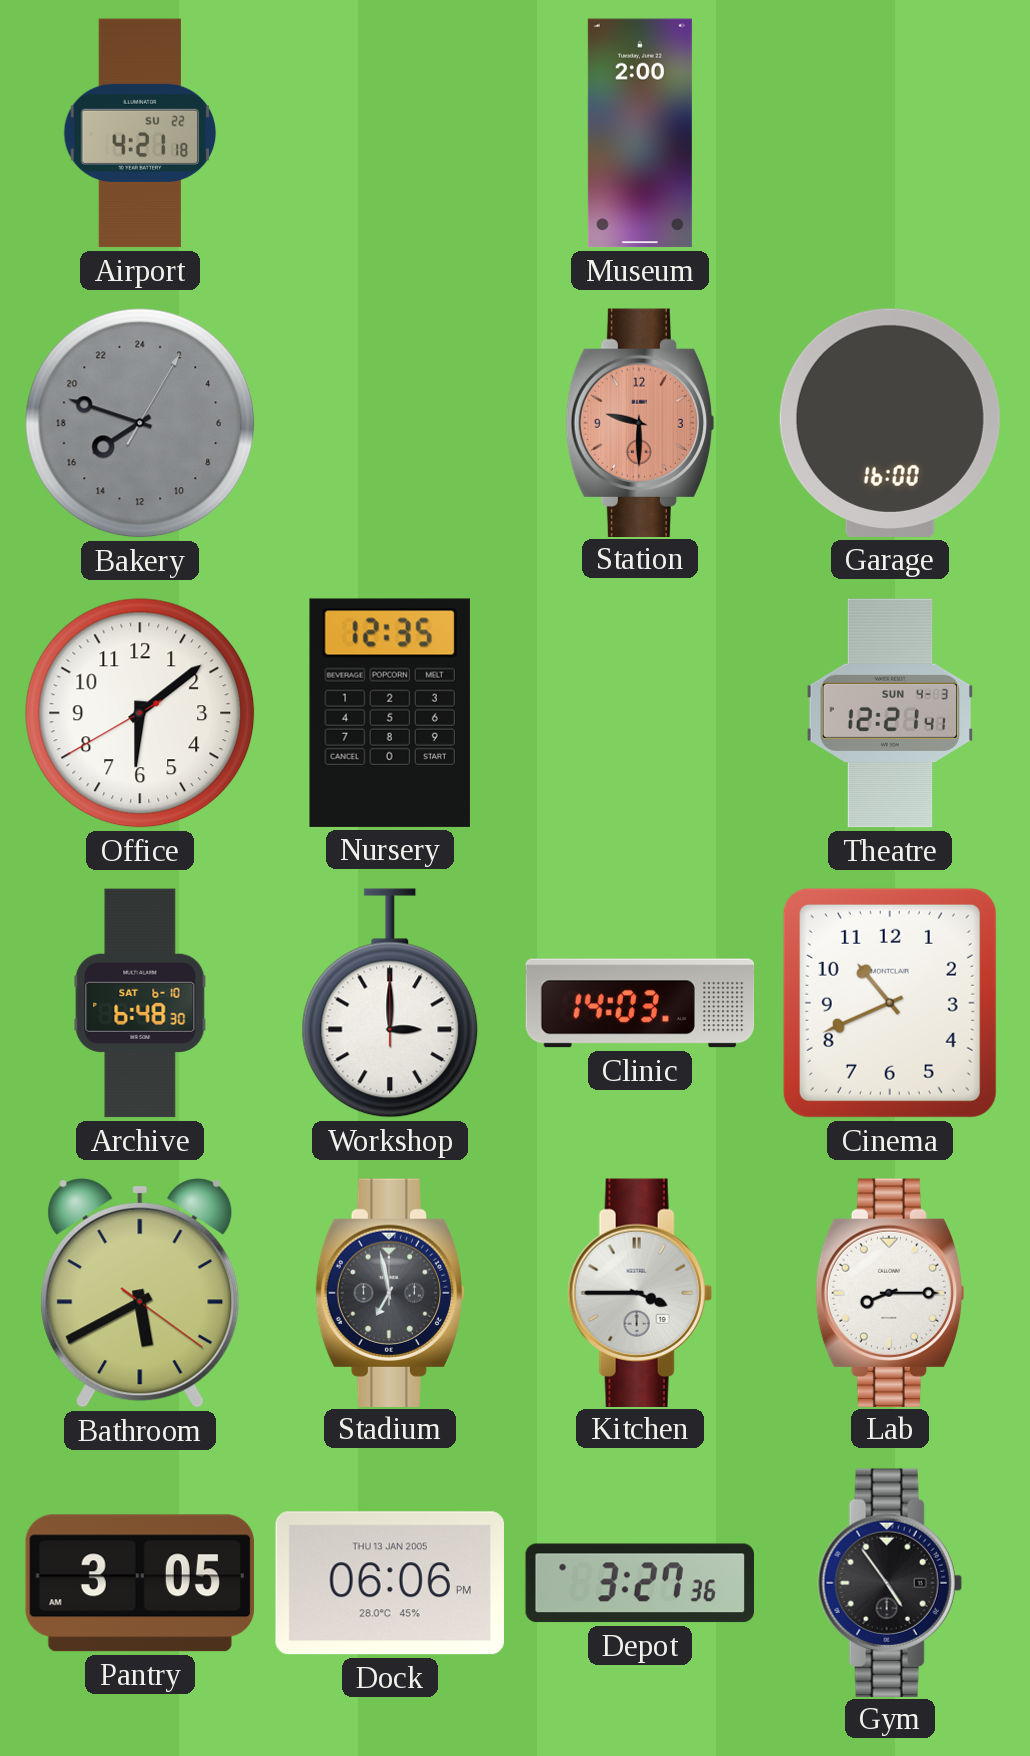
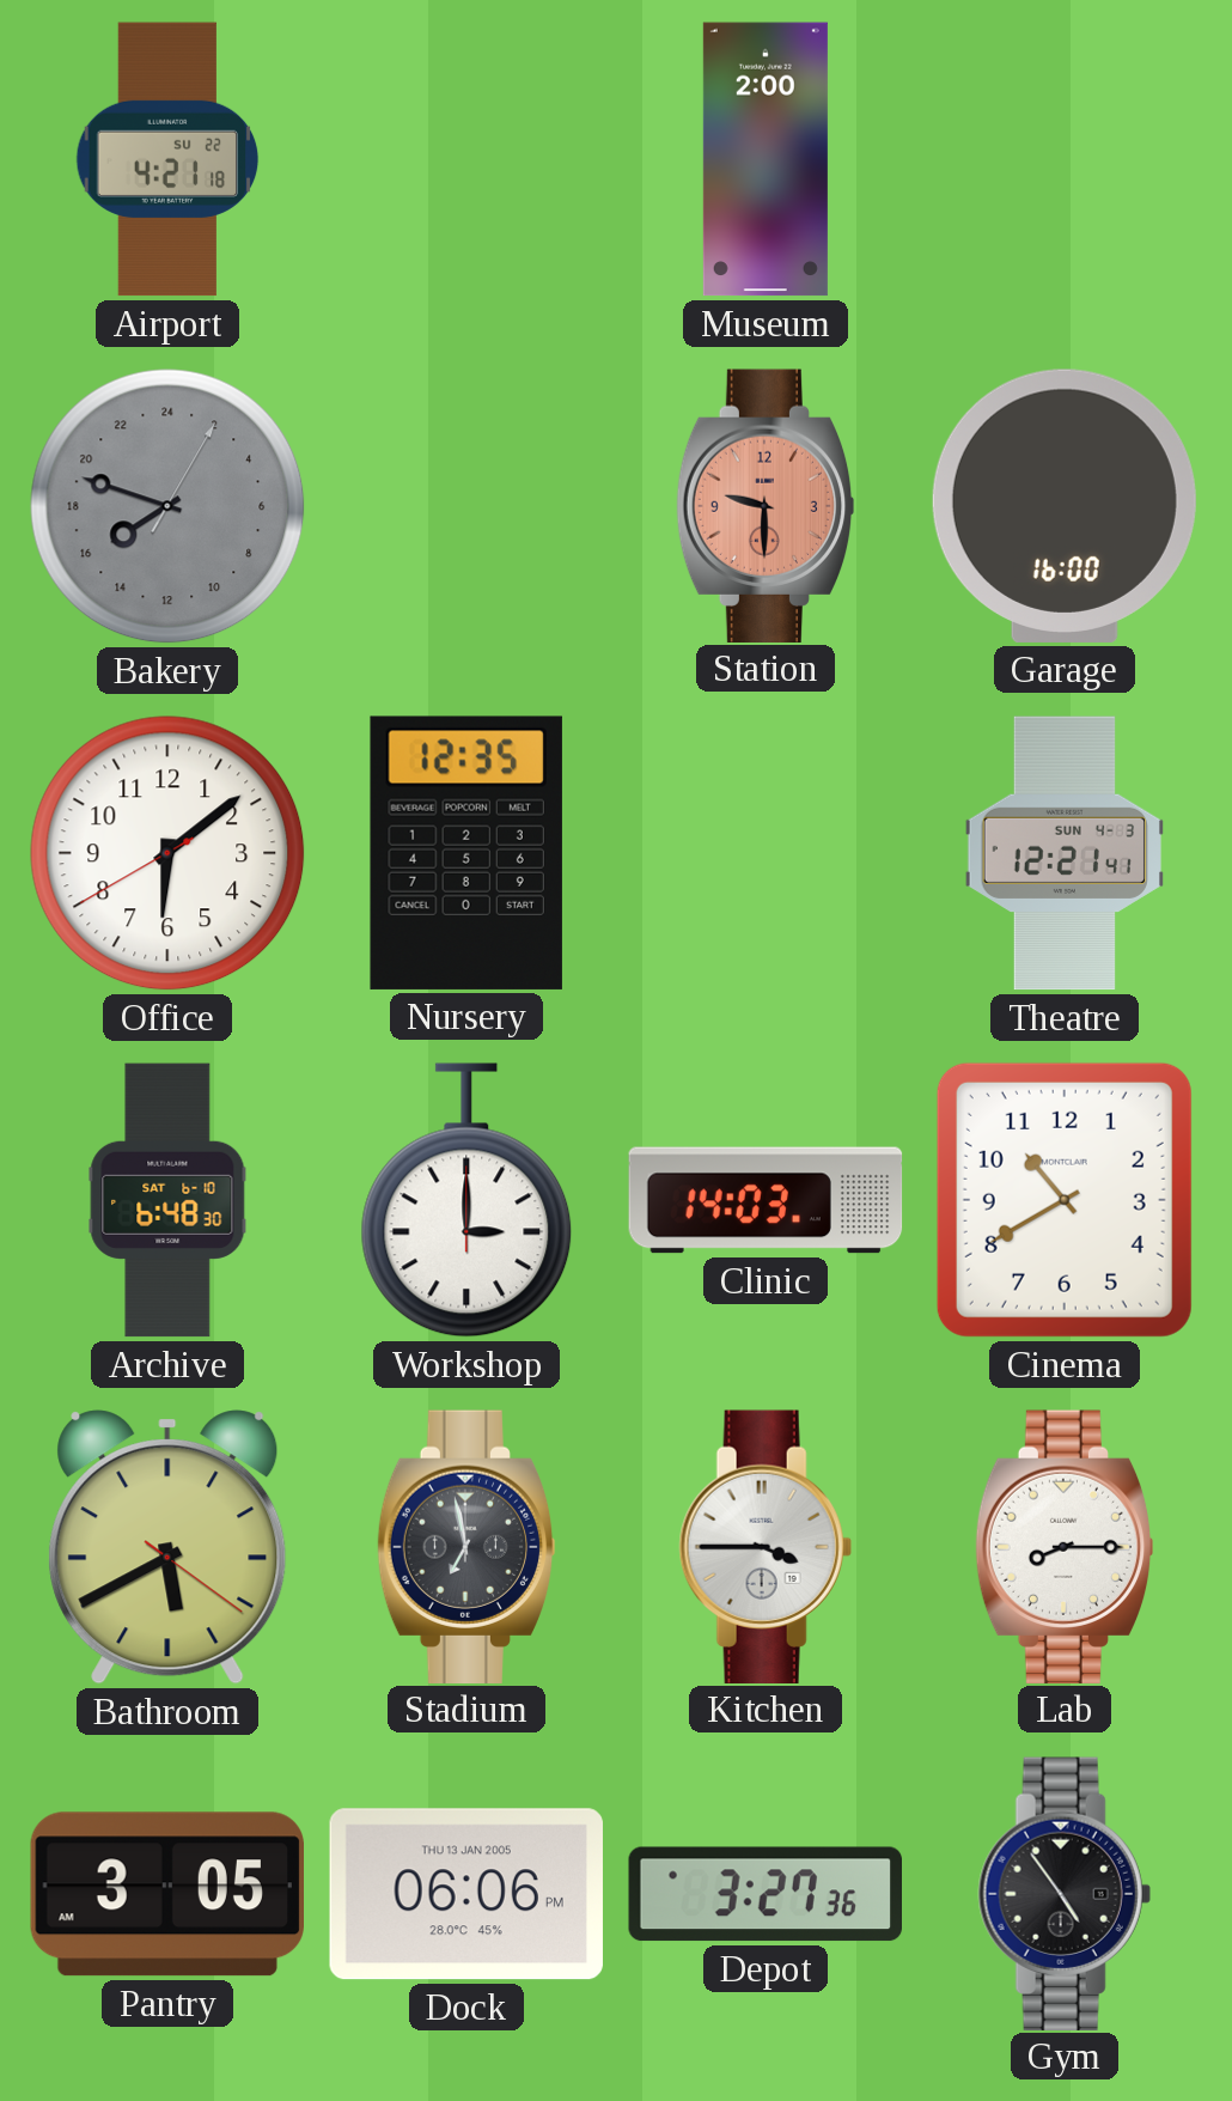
Cinema: 10:41 -> 10:40 (1065, 1200)
